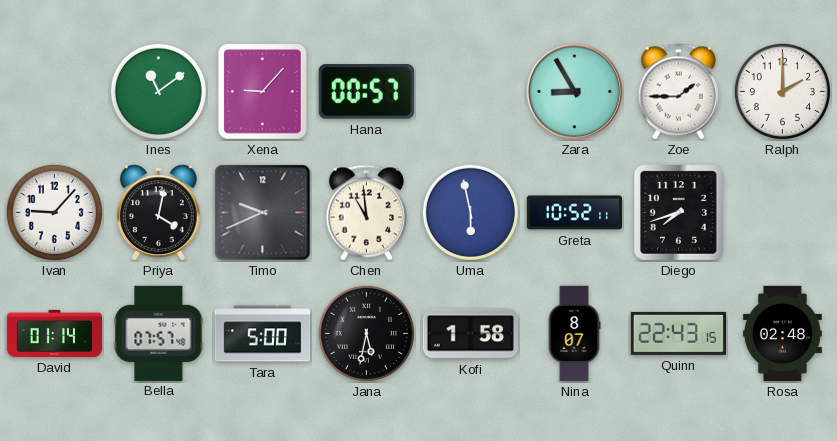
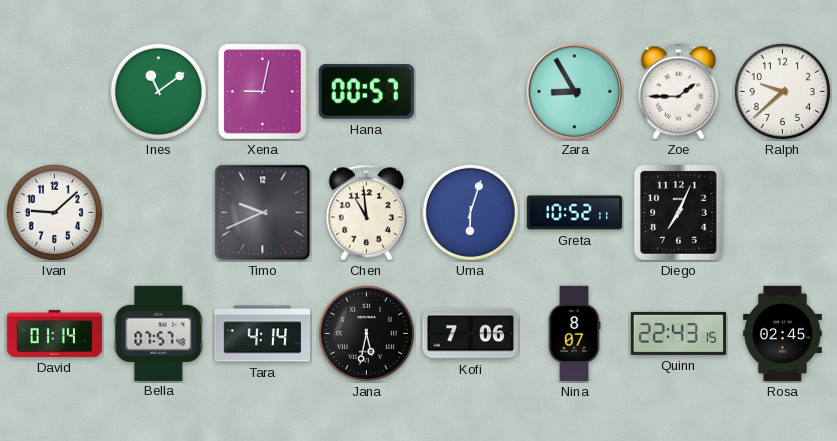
Xena: 9:07 -> 9:02 (263, 92)
Ralph: 2:00 -> 9:38 (782, 91)
Ivan: 9:07 -> 9:08 (54, 212)
Priya: 4:02 -> none (158, 213)
Uma: 5:58 -> 6:03 (470, 212)
Diego: 7:42 -> 7:04 (679, 213)
Tara: 5:00 -> 4:14 (263, 334)
Kofi: 1:58 -> 7:06 (470, 334)
Rosa: 02:48 -> 02:45 (782, 334)
